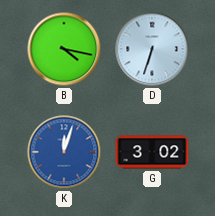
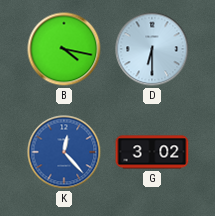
D: 6:33 -> 6:30 (152, 49)
K: 12:03 -> 12:23 (64, 152)
